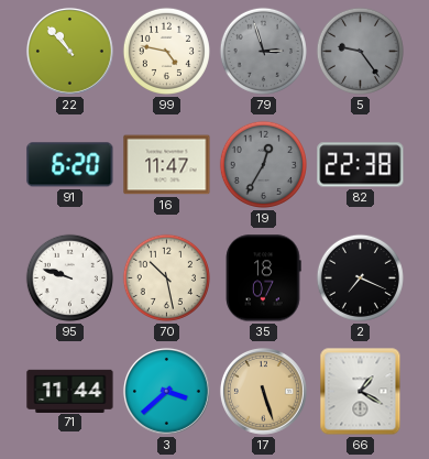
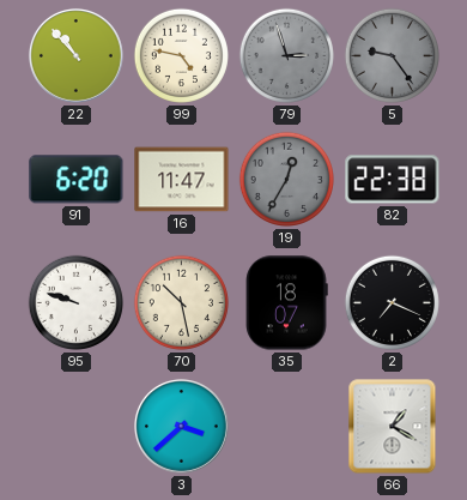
71: 11:44 -> none (70, 391)
17: 5:27 -> none (263, 391)
